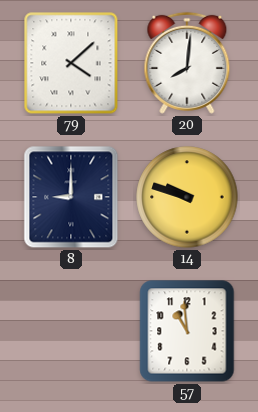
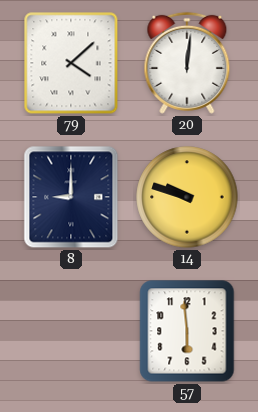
20: 8:01 -> 12:01 (187, 63)
57: 10:59 -> 5:59 (187, 331)
